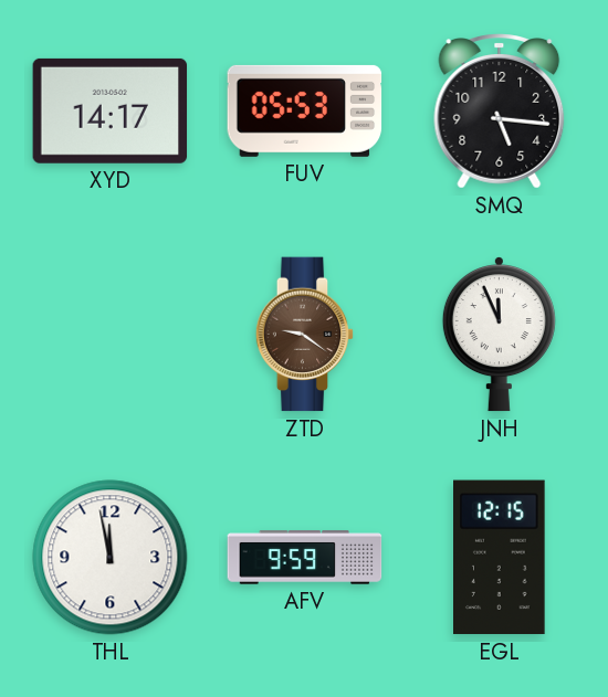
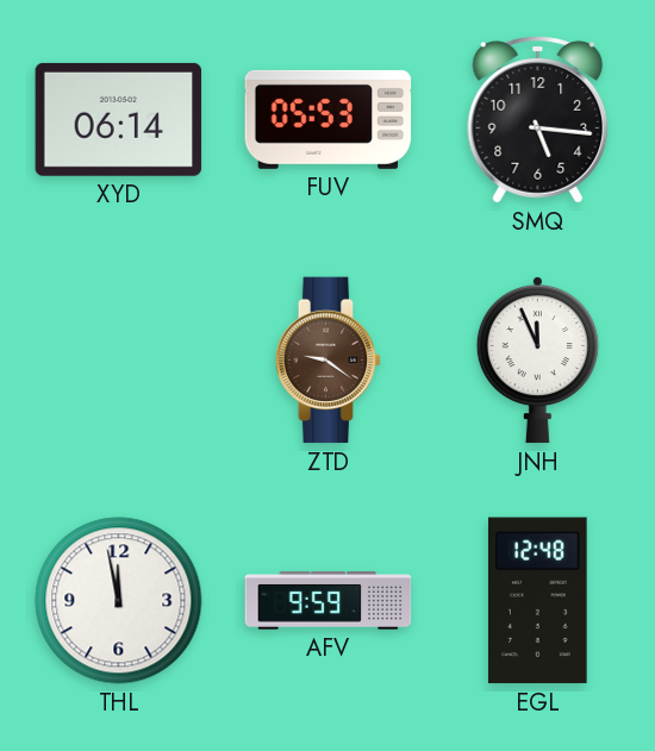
XYD: 14:17 -> 06:14 (119, 119)
EGL: 12:15 -> 12:48 (538, 601)
